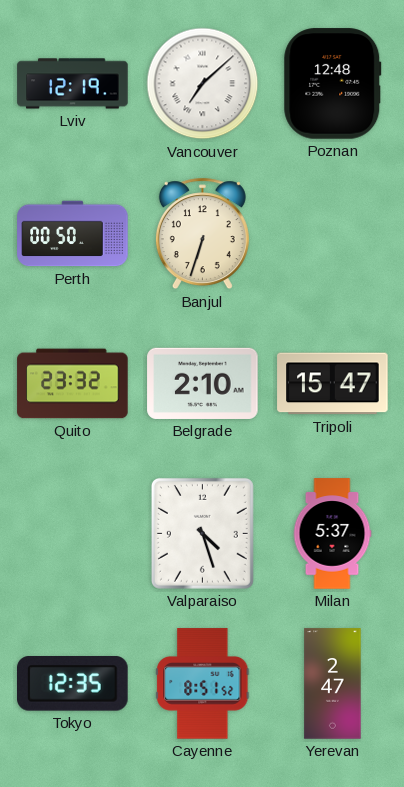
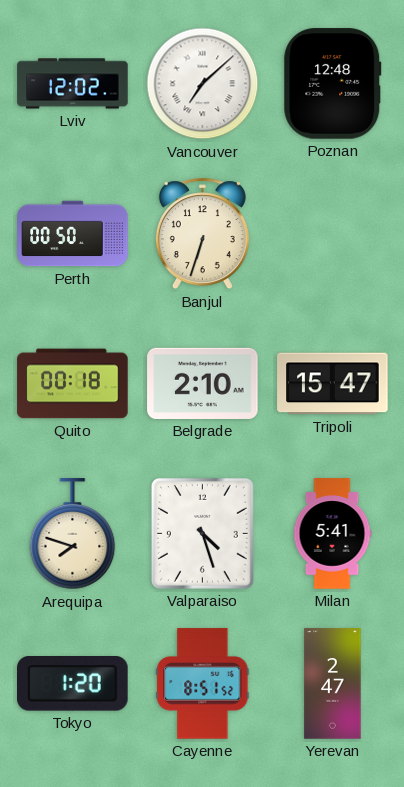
Lviv: 12:19 -> 12:02 (73, 84)
Quito: 23:32 -> 00:18 (73, 384)
Arequipa: none -> 7:48 (73, 534)
Milan: 5:37 -> 5:41 (332, 534)
Tokyo: 12:35 -> 1:20 (73, 684)
